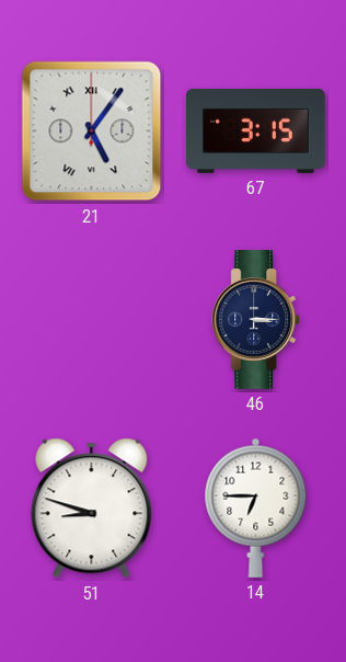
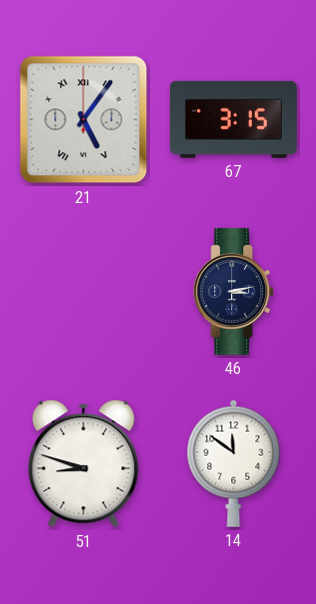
46: 3:15 -> 3:13 (234, 292)
14: 6:45 -> 11:51 (234, 463)
